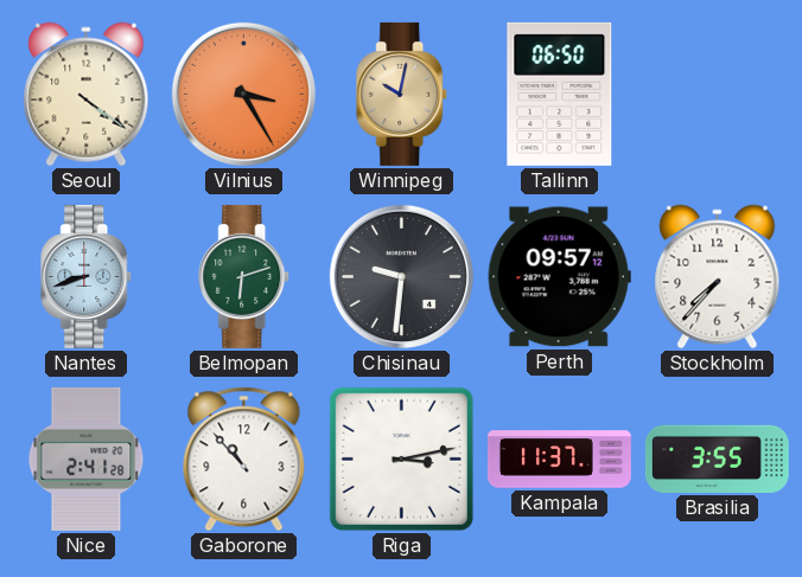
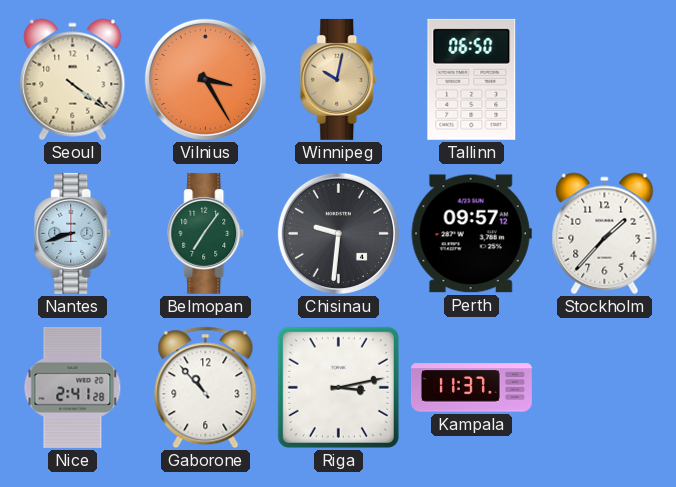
Belmopan: 6:12 -> 7:06 (206, 233)
Stockholm: 7:37 -> 1:37 (605, 234)
Brasilia: 3:55 -> none (717, 459)
